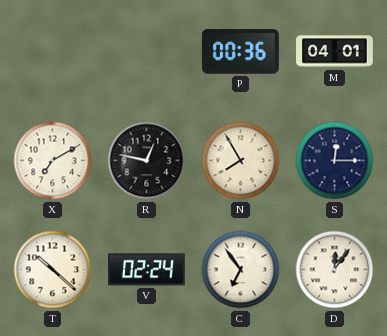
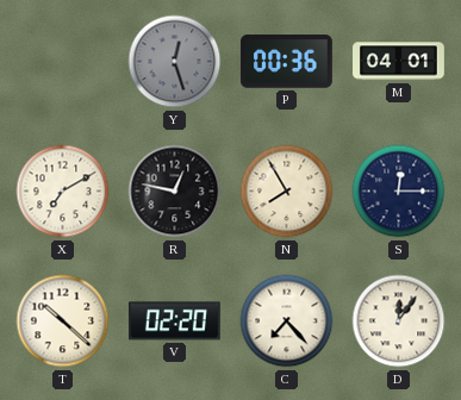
Y: none -> 12:27 (175, 62)
V: 02:24 -> 02:20 (175, 321)
C: 6:54 -> 7:23 (287, 321)
